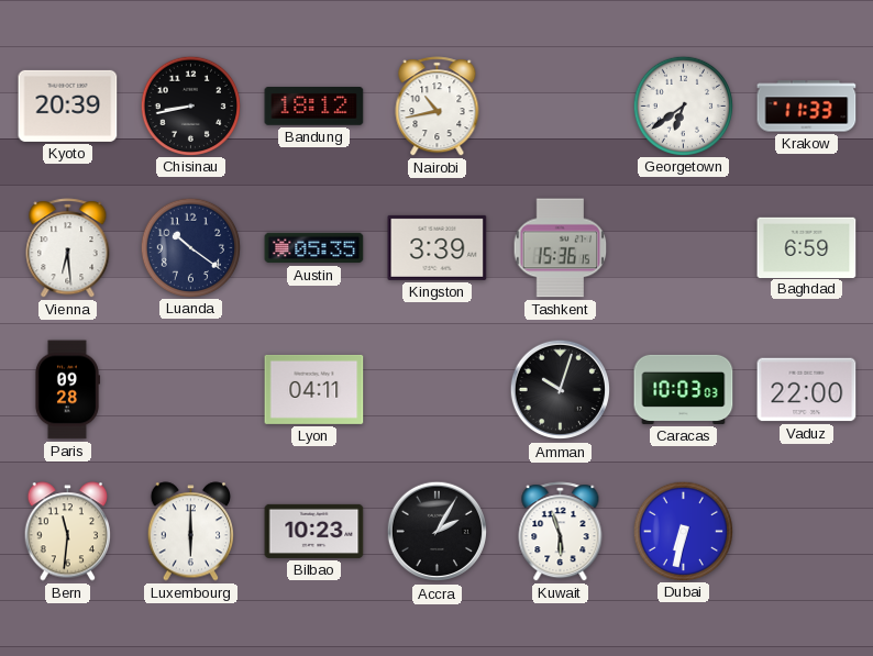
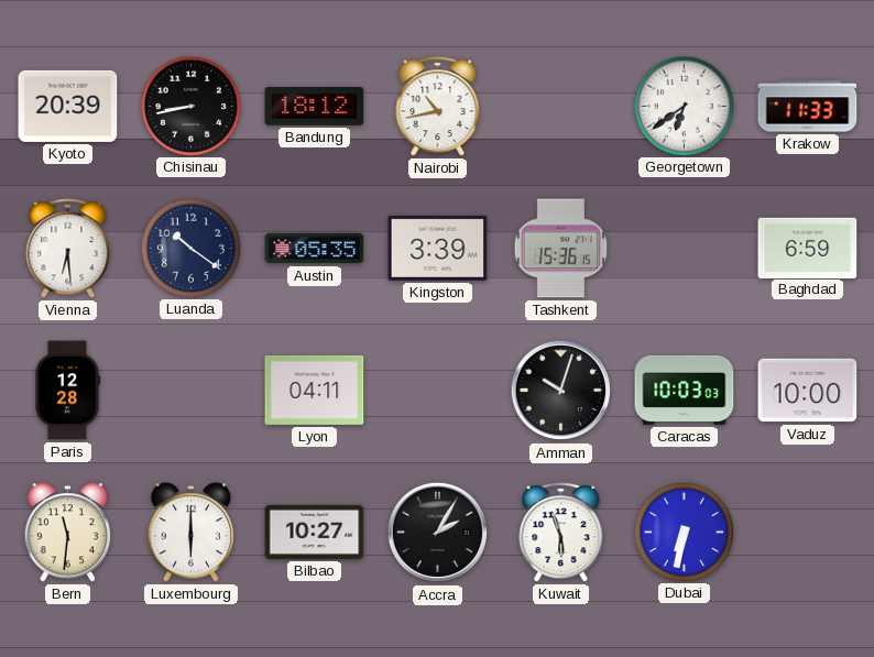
Paris: 09:28 -> 12:28 (67, 391)
Vaduz: 22:00 -> 10:00 (808, 391)
Bilbao: 10:23 -> 10:27 (315, 532)
